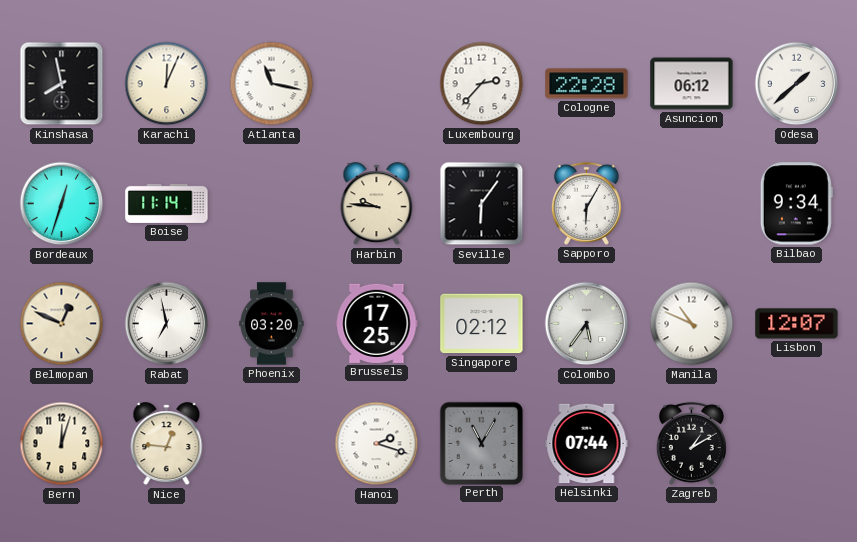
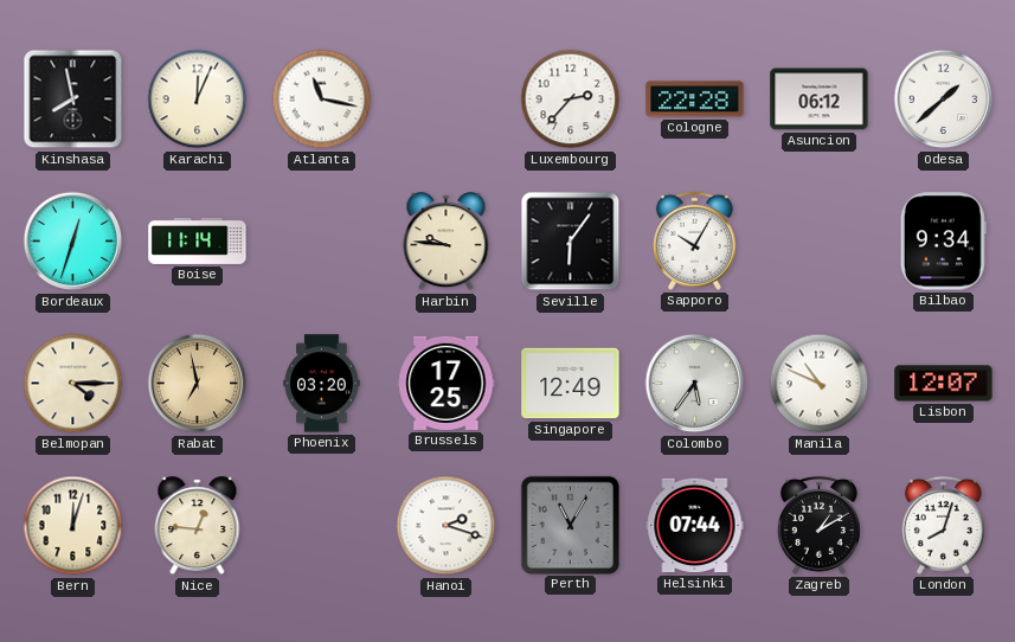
Sapporo: 6:05 -> 10:05 (694, 240)
Belmopan: 12:49 -> 4:15 (73, 384)
Rabat dial: white -> champagne (198, 384)
Singapore: 02:12 -> 12:49 (571, 384)
London: none -> 8:03 (943, 525)
